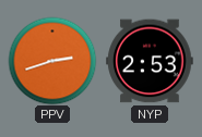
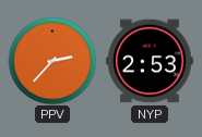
PPV: 2:42 -> 2:37 (52, 61)
